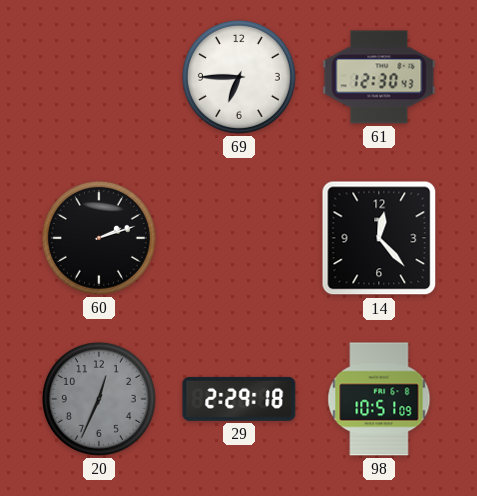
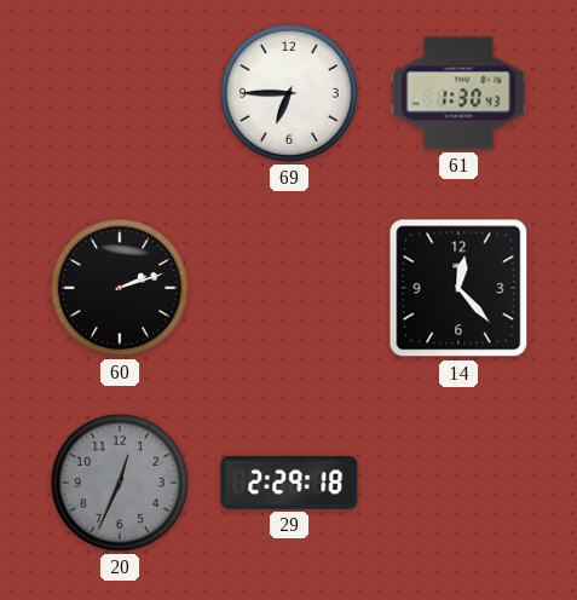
61: 12:30 -> 1:30 (458, 93)
98: 10:51 -> none (379, 399)
